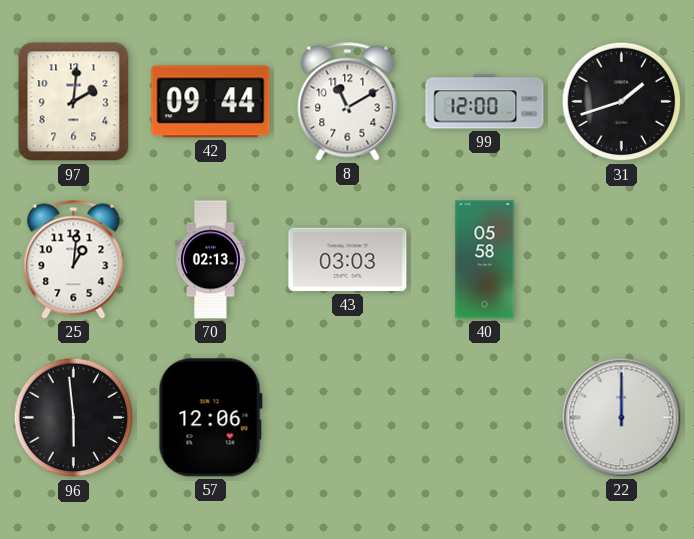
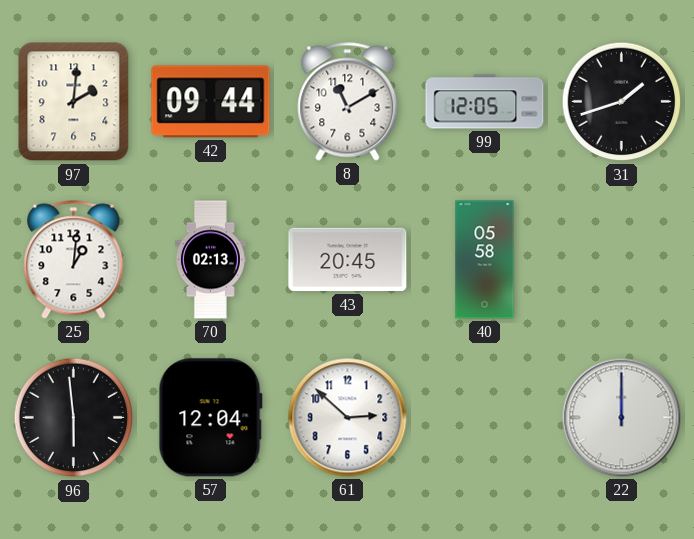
99: 12:00 -> 12:05 (485, 102)
43: 03:03 -> 20:45 (348, 260)
57: 12:06 -> 12:04 (210, 418)
61: none -> 2:52 (348, 418)
